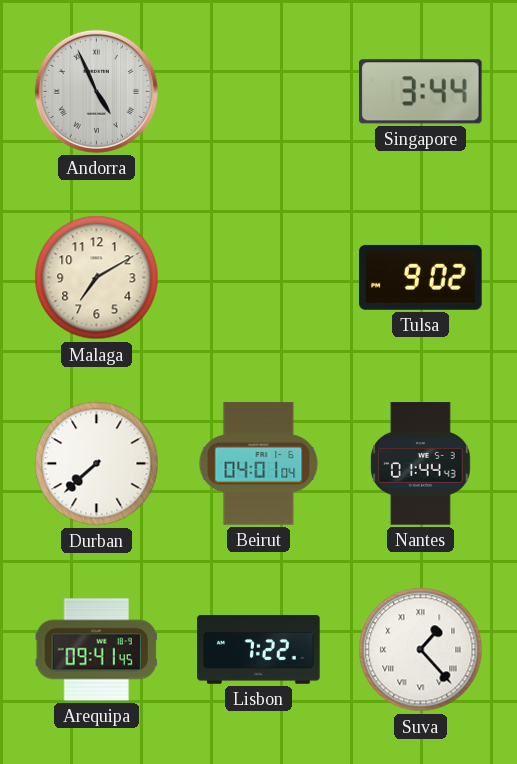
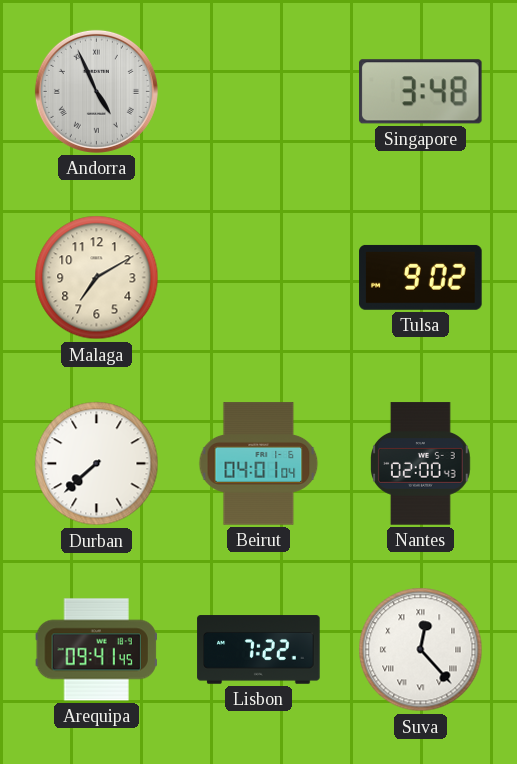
Singapore: 3:44 -> 3:48 (421, 92)
Nantes: 01:44 -> 02:00 (421, 464)
Suva: 1:23 -> 12:23 (421, 650)
